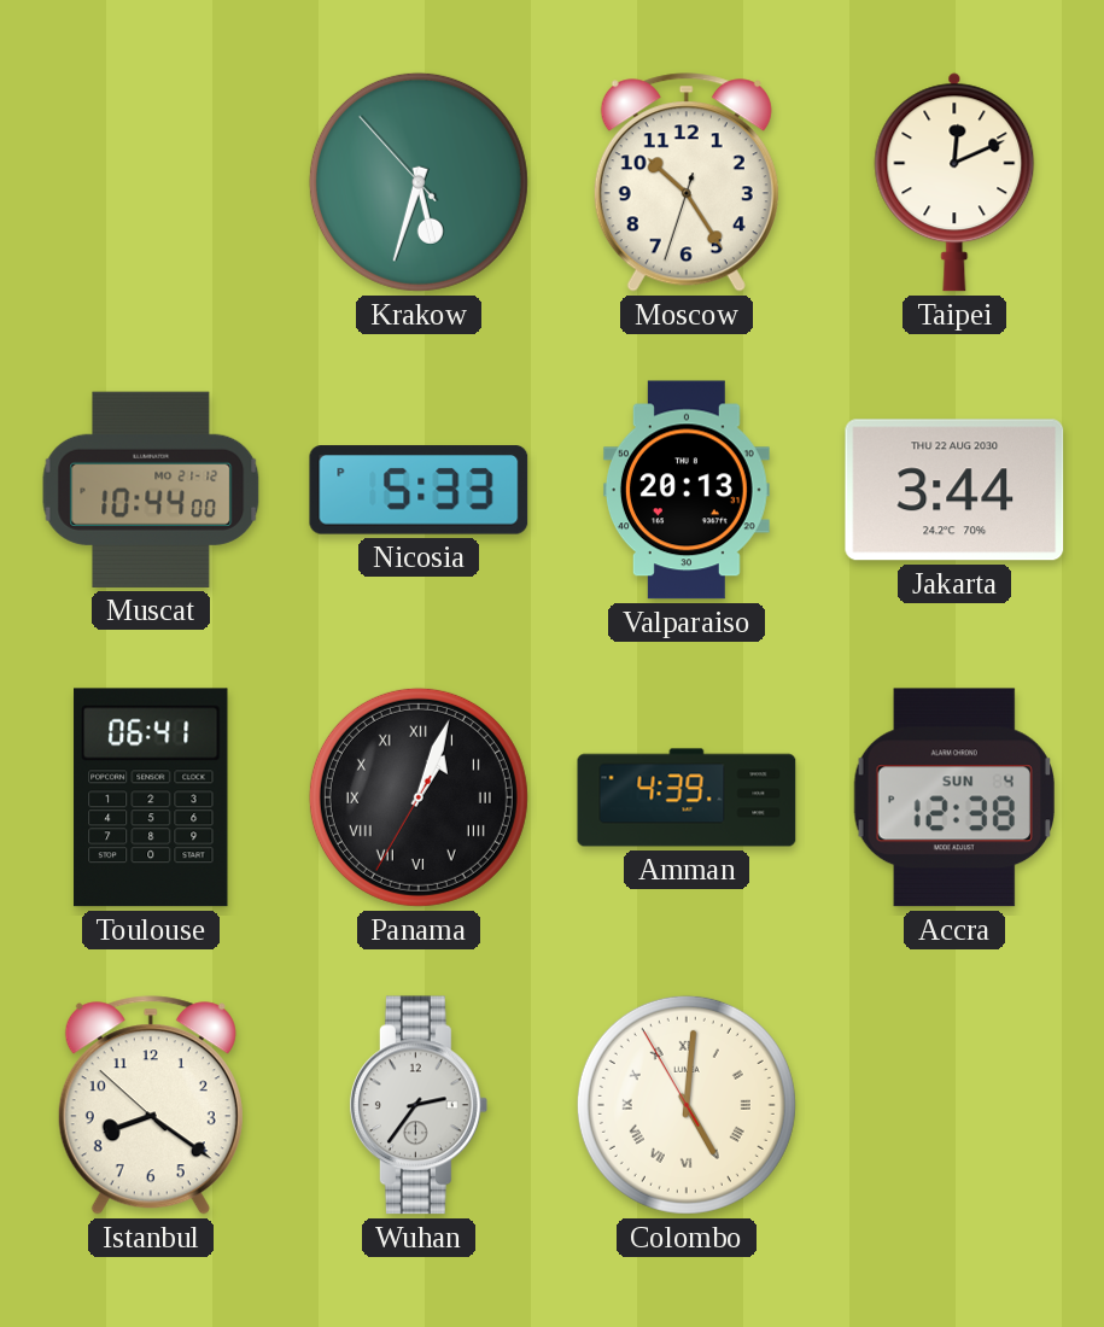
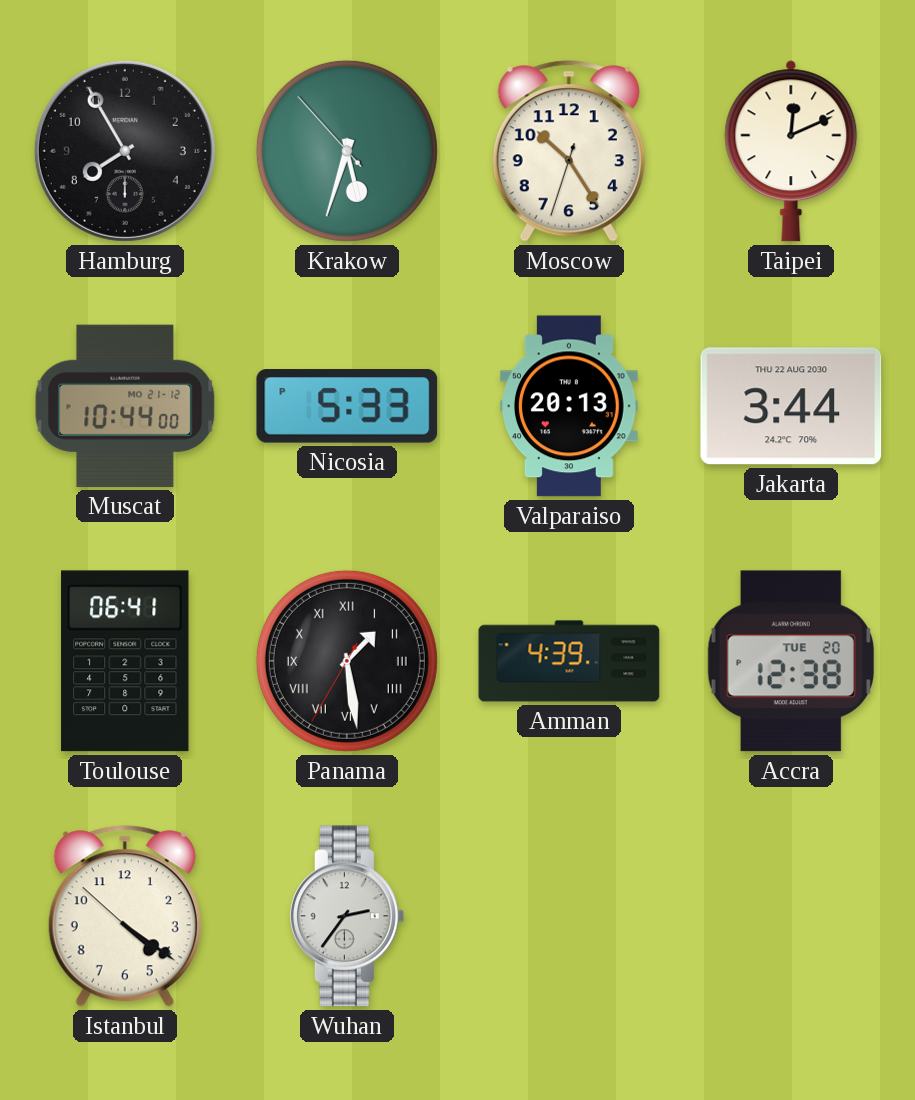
Hamburg: none -> 7:55 (125, 151)
Panama: 1:03 -> 1:28 (347, 661)
Accra date: SUN 4 -> TUE 20 (791, 661)
Istanbul: 8:20 -> 4:20 (125, 916)
Colombo: 5:00 -> none (687, 1105)
